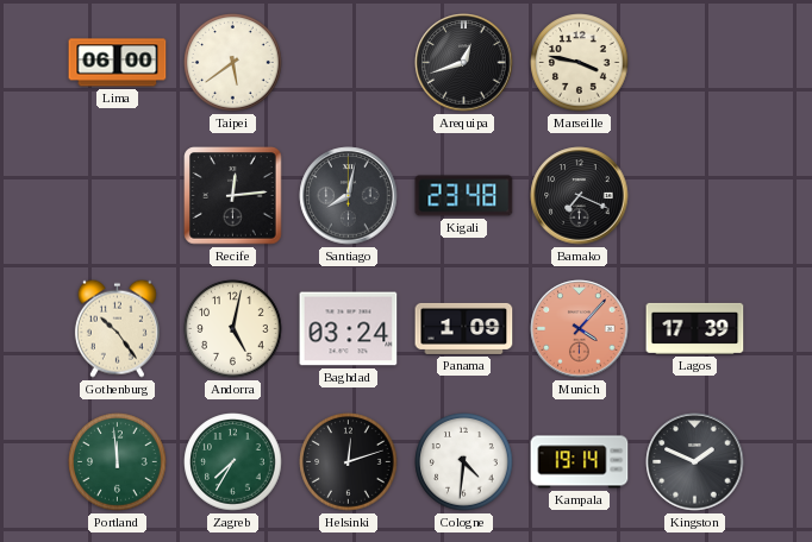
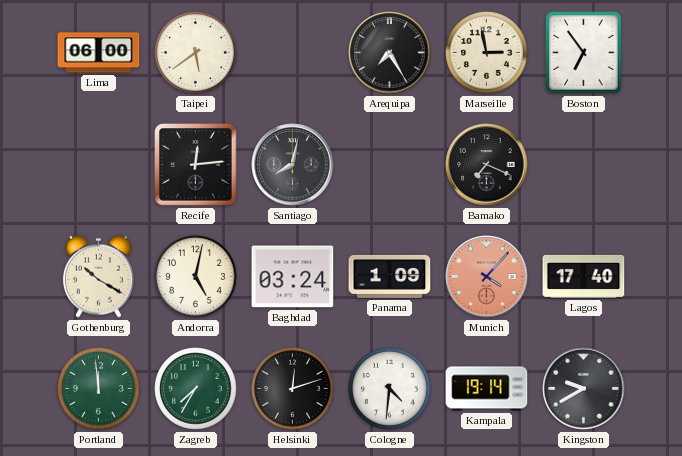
Arequipa: 12:42 -> 7:25 (390, 53)
Marseille: 3:47 -> 2:58 (487, 53)
Boston: none -> 6:54 (584, 53)
Kigali: 23:48 -> none (464, 196)
Gothenburg: 10:24 -> 10:20 (98, 276)
Lagos: 17:39 -> 17:40 (584, 276)
Kingston: 1:49 -> 9:40 (584, 389)
